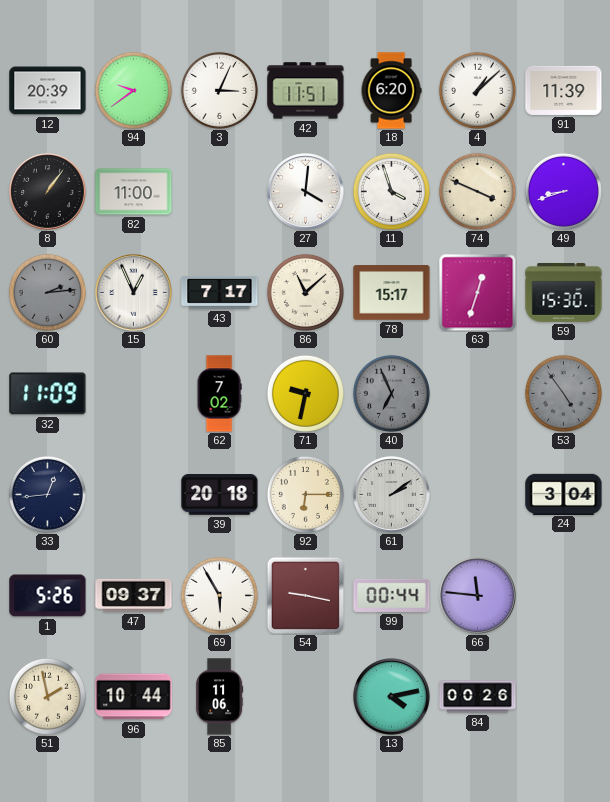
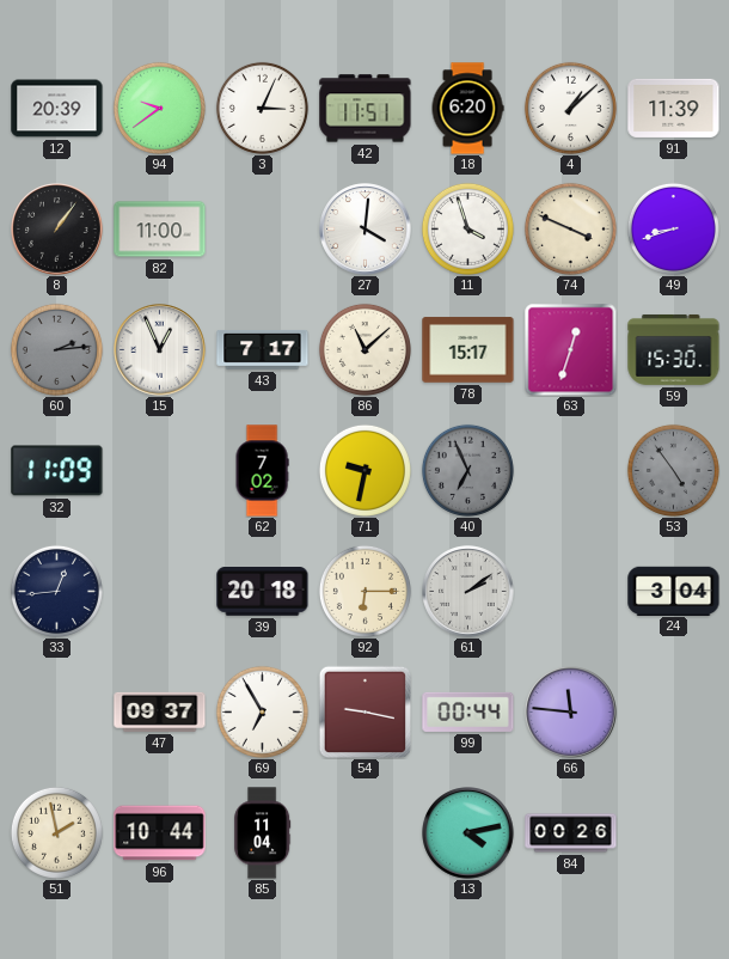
1: 5:26 -> none (48, 596)
69: 5:55 -> 6:55 (262, 711)
85: 11:06 -> 11:04 (263, 833)
